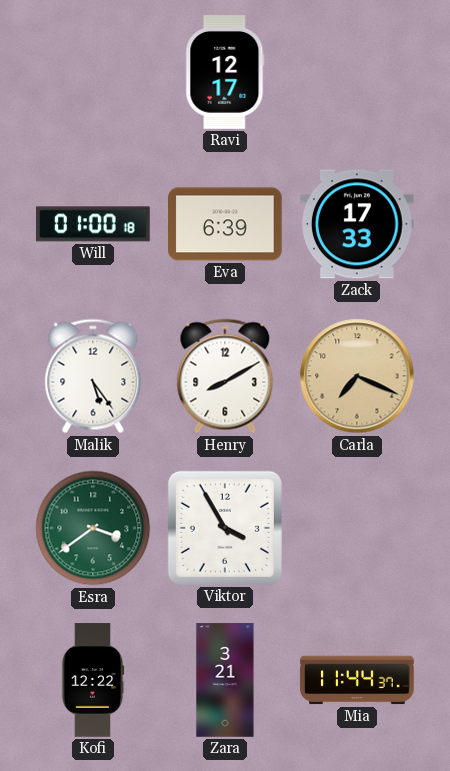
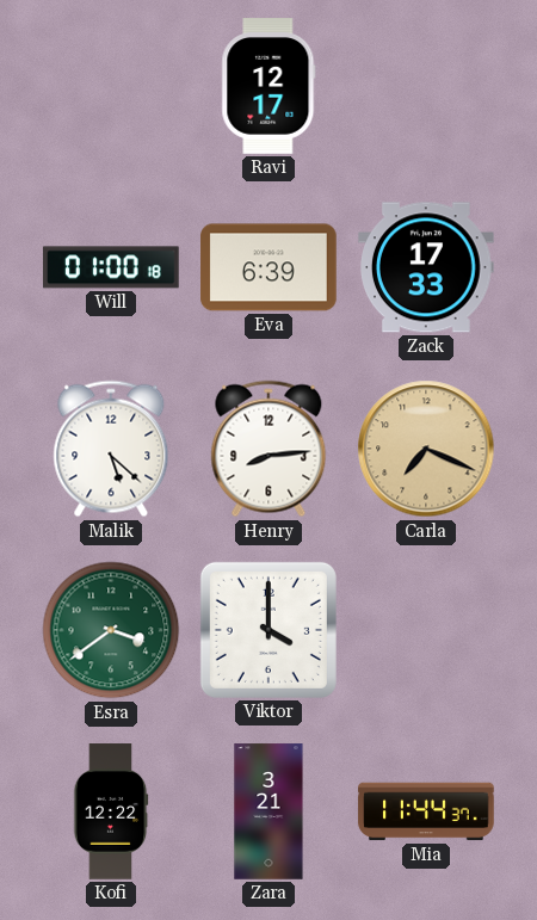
Malik: 5:24 -> 5:22 (111, 449)
Henry: 8:10 -> 8:14 (268, 449)
Viktor: 3:55 -> 4:00 (268, 630)
